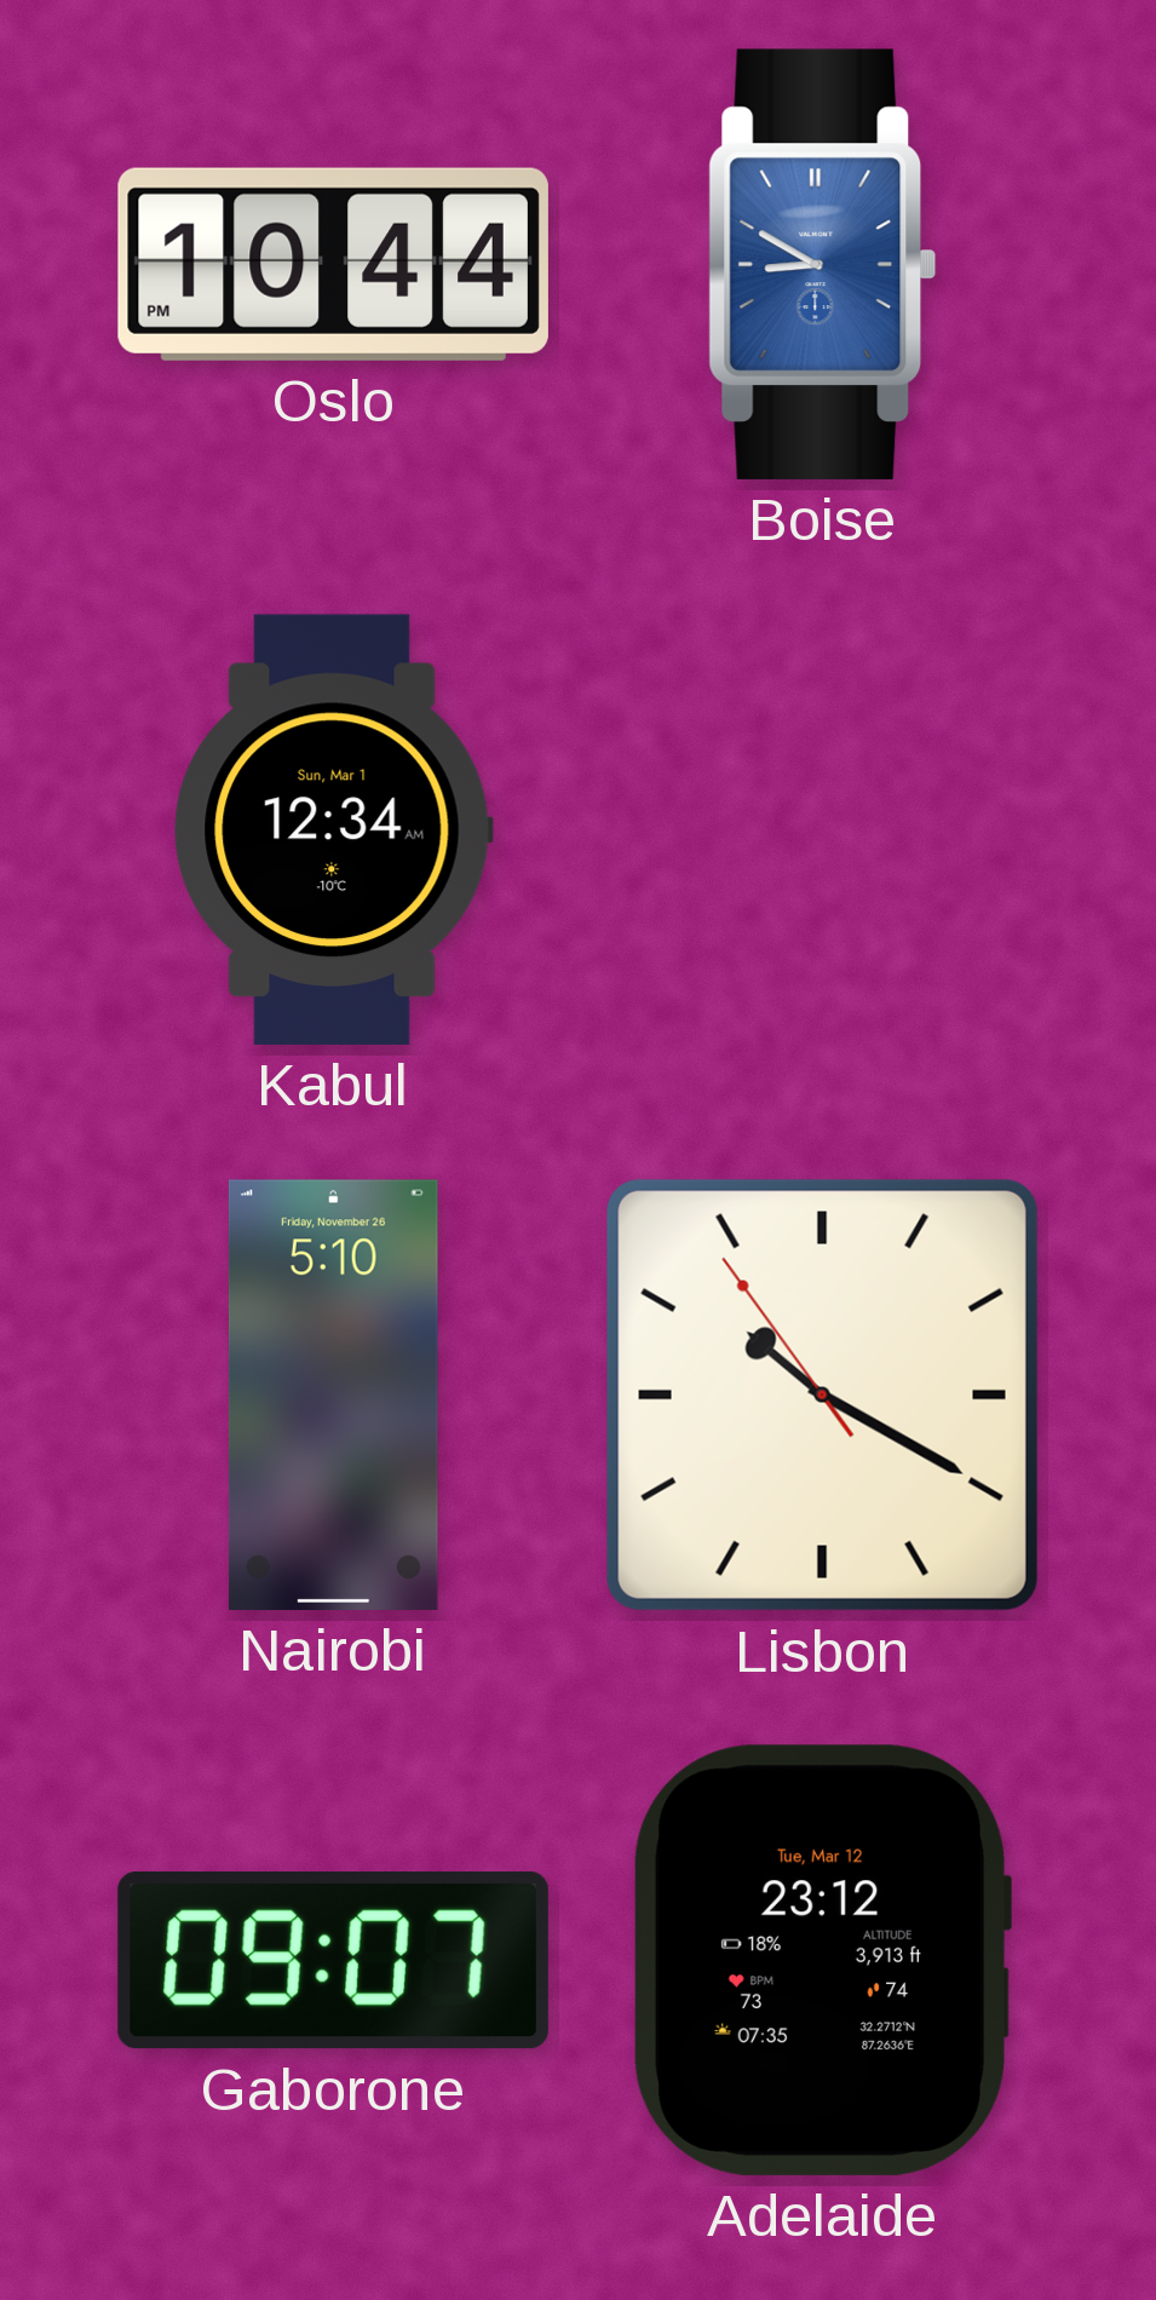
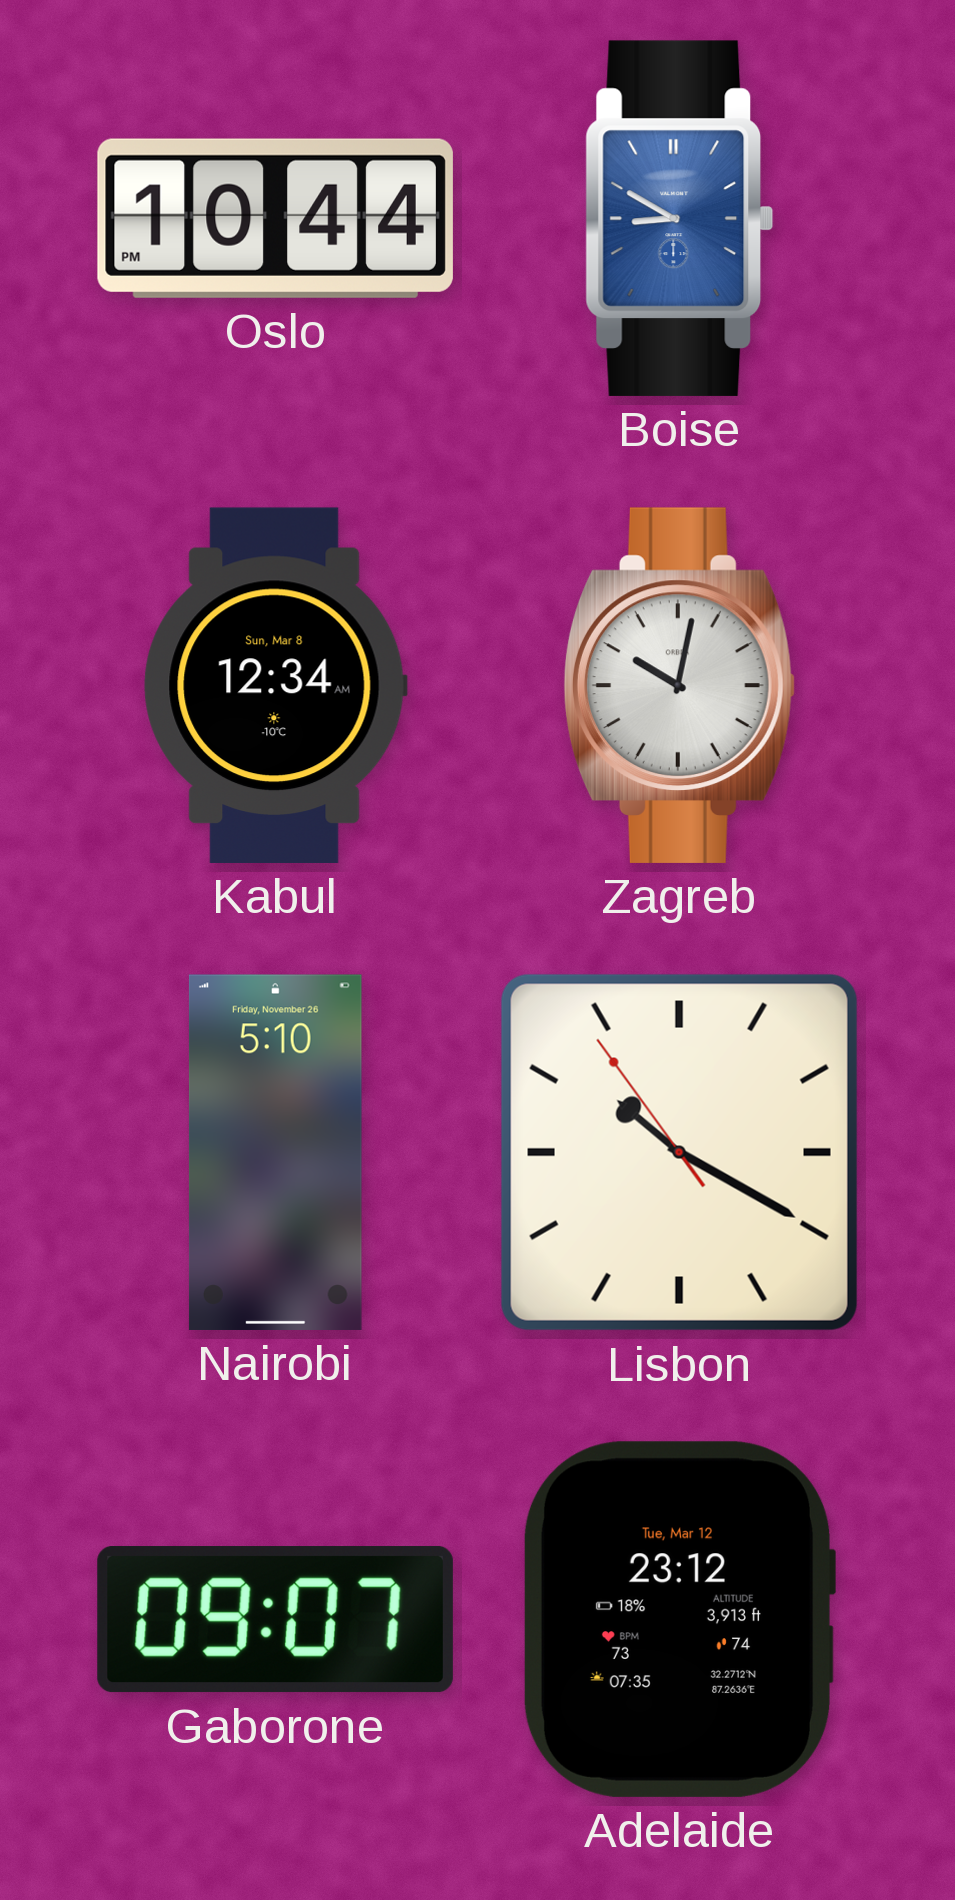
Kabul date: Sun, Mar 1 -> Sun, Mar 8 (275, 685)
Zagreb: none -> 10:02 (679, 685)
